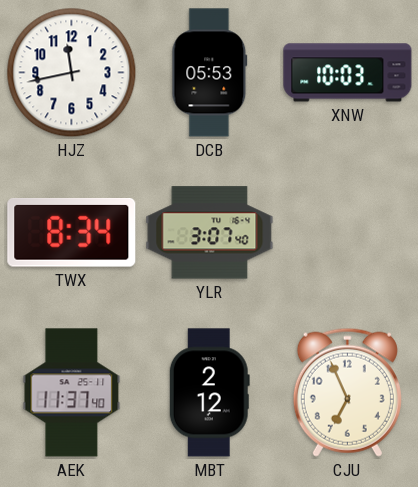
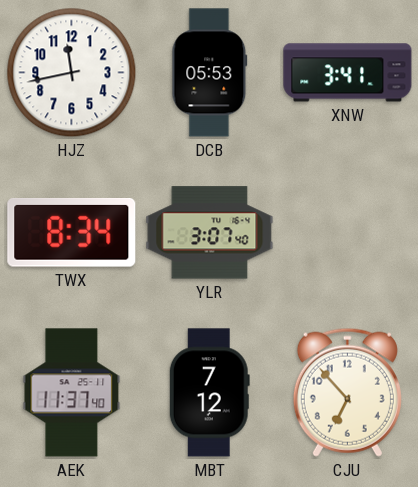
XNW: 10:03 -> 3:41 (348, 73)
MBT: 2:12 -> 7:12 (209, 393)
CJU: 6:56 -> 6:53 (347, 392)
